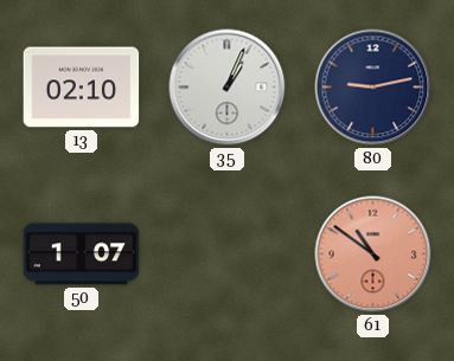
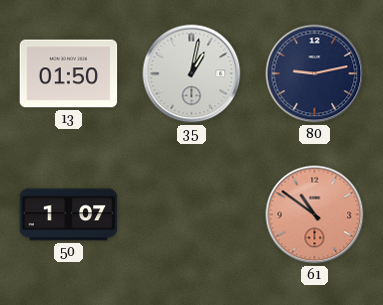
13: 02:10 -> 01:50 (69, 74)
35: 1:04 -> 1:02 (192, 74)
